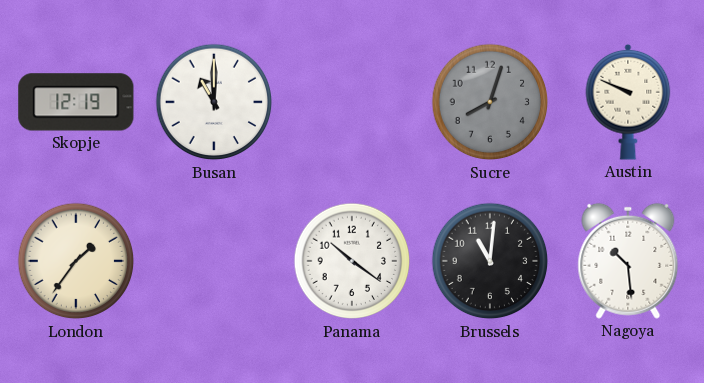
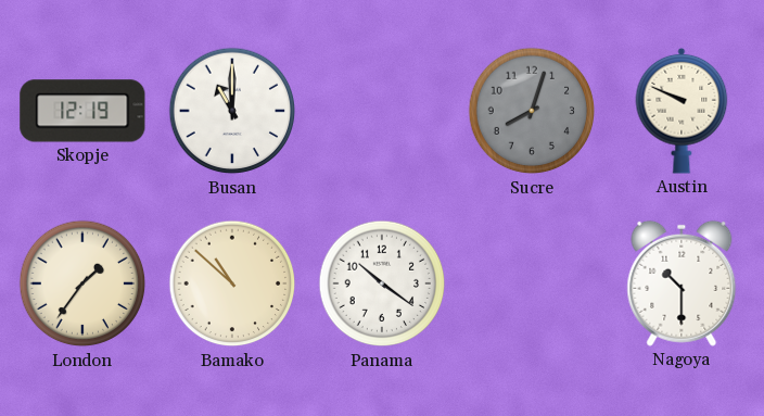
Bamako: none -> 10:52 (232, 283)
Brussels: 11:01 -> none (490, 261)
Nagoya: 10:29 -> 10:30 (682, 283)
